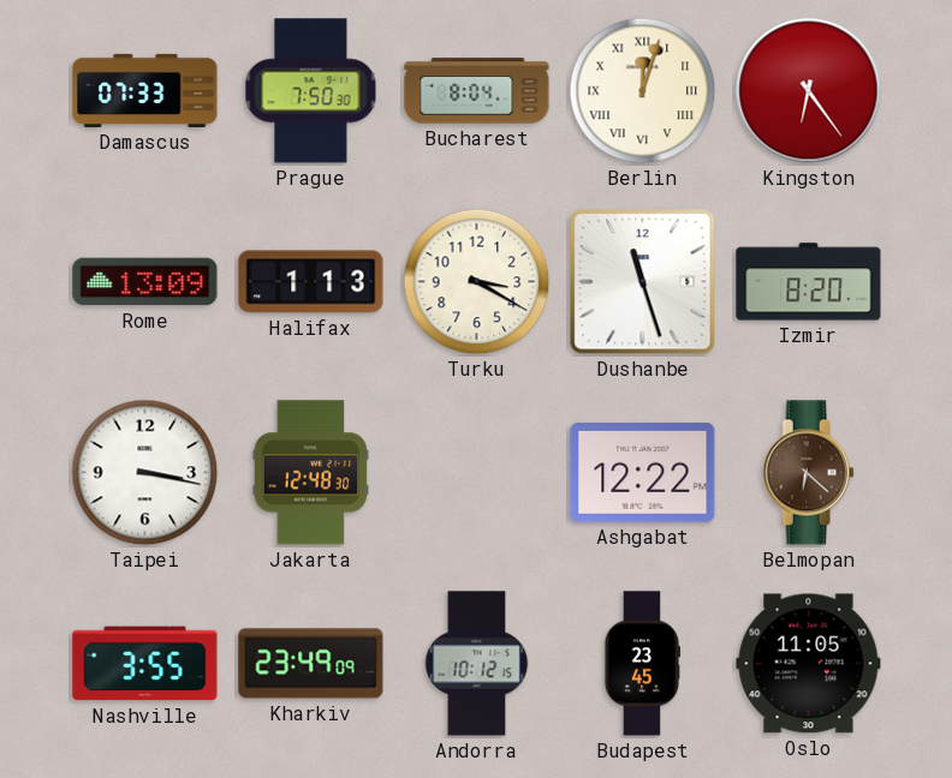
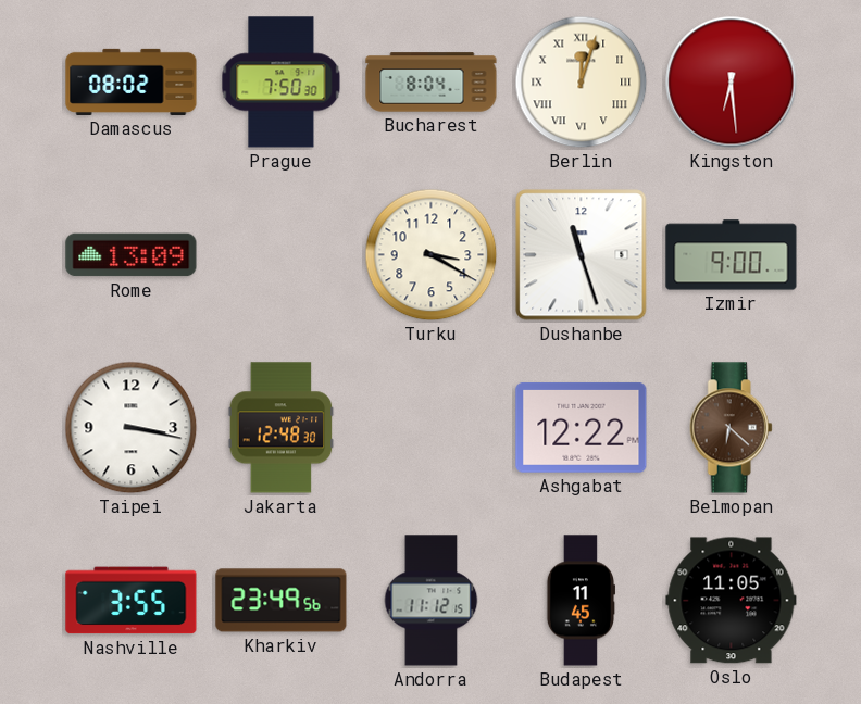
Damascus: 07:33 -> 08:02 (132, 81)
Kingston: 6:24 -> 6:29 (732, 83)
Halifax: 1:13 -> none (311, 282)
Izmir: 8:20 -> 9:00 (732, 255)
Kharkiv: 23:49:09 -> 23:49:56 (282, 601)
Andorra: 10:12 -> 11:12 (432, 601)
Budapest: 23:45 -> 11:45 (579, 601)
